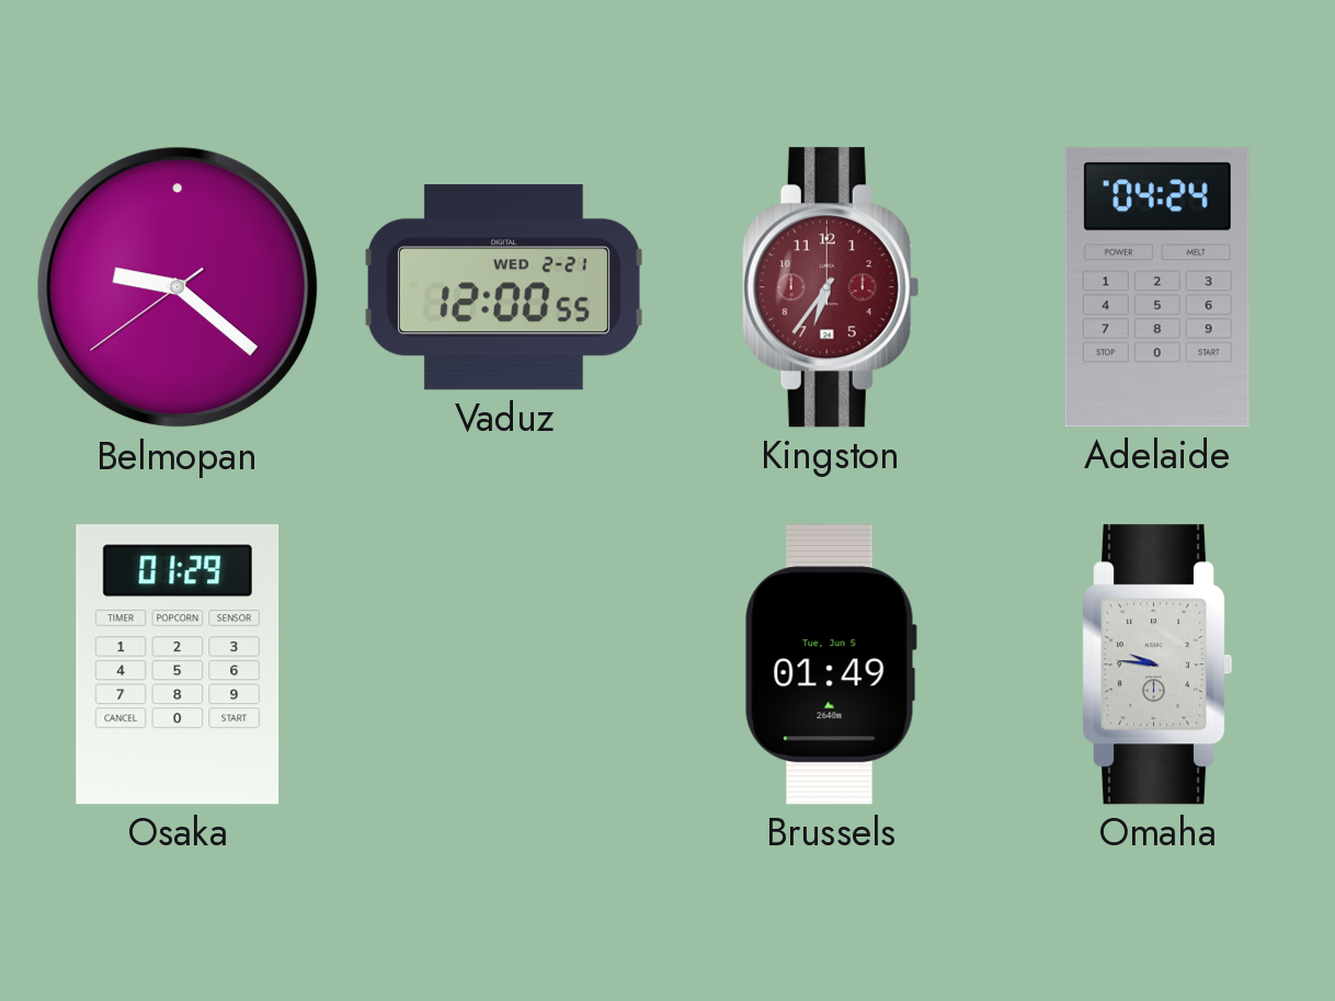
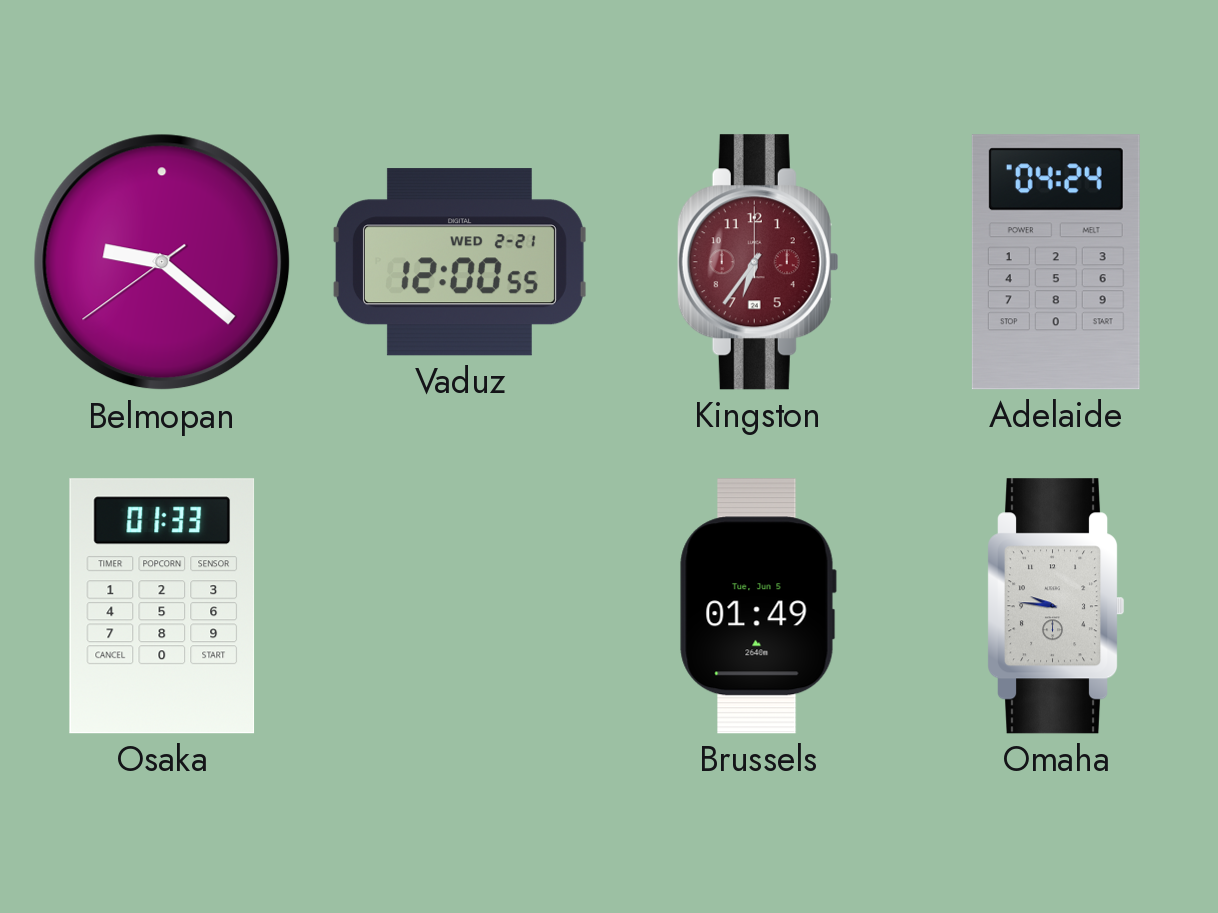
Osaka: 01:29 -> 01:33 (162, 606)
